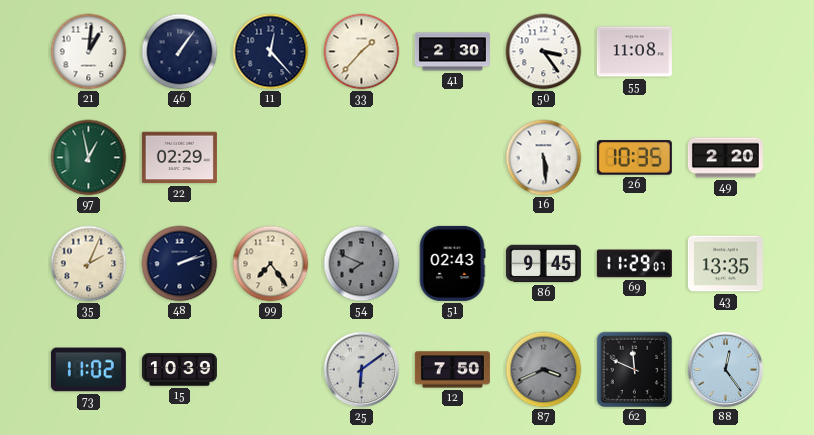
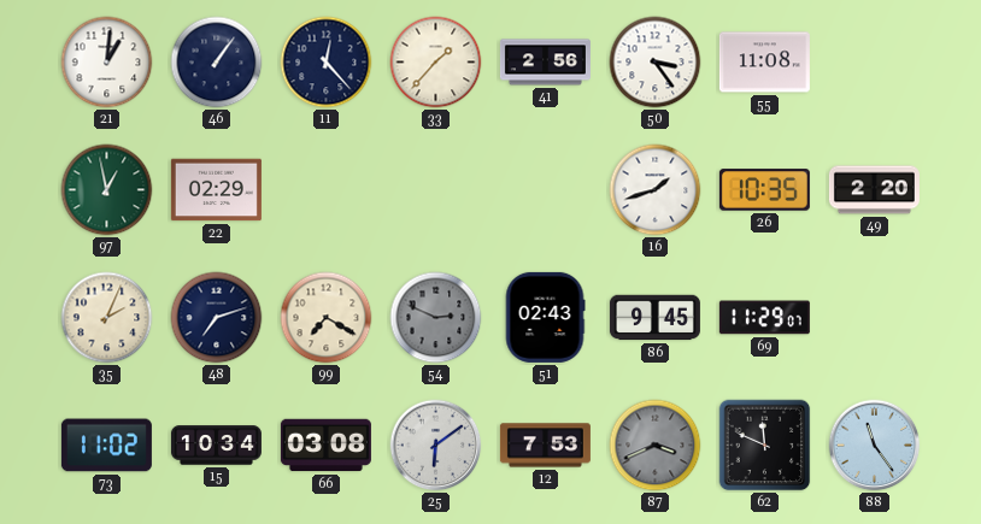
41: 2:30 -> 2:56 (545, 63)
16: 5:29 -> 1:42 (656, 190)
48: 2:12 -> 7:12 (217, 318)
99: 7:24 -> 7:20 (327, 318)
54: 7:49 -> 2:49 (436, 318)
43: 13:35 -> none (725, 264)
15: 10:39 -> 10:34 (216, 446)
66: none -> 03:08 (325, 446)
12: 7:50 -> 7:53 (545, 446)
88: 12:24 -> 11:24 (875, 446)
